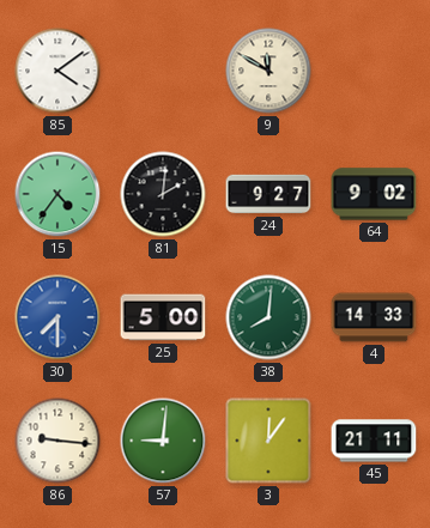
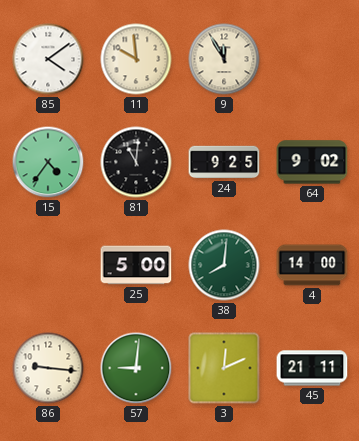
11: none -> 9:59 (136, 59)
9: 11:50 -> 11:55 (224, 59)
81: 2:01 -> 11:01 (136, 162)
24: 9:27 -> 9:25 (224, 162)
30: 7:30 -> none (57, 317)
4: 14:33 -> 14:00 (312, 265)
3: 12:06 -> 12:11 (224, 368)
